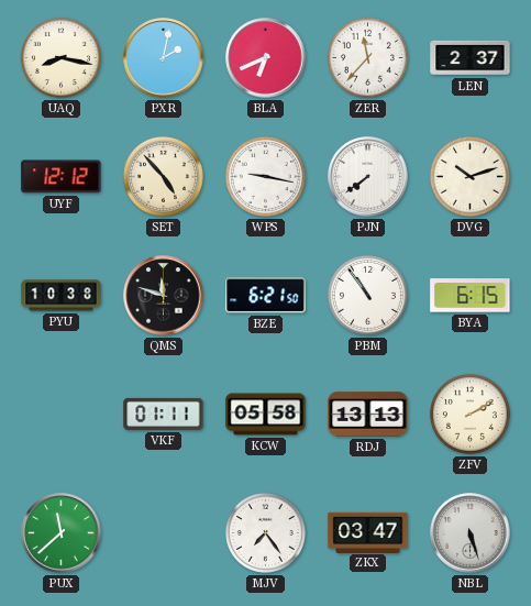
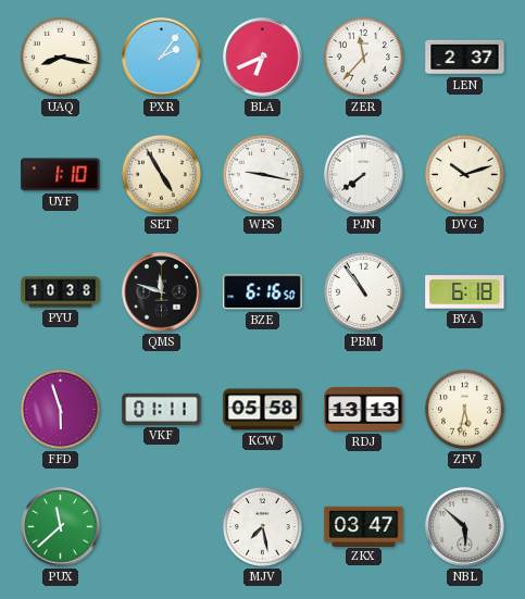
PXR: 2:02 -> 2:06 (162, 58)
UYF: 12:12 -> 1:10 (61, 175)
SET: 4:53 -> 4:55 (161, 174)
BZE: 6:21 -> 6:16 (263, 292)
BYA: 6:15 -> 6:18 (465, 292)
FFD: none -> 5:57 (60, 409)
ZFV: 2:10 -> 5:32 (464, 409)
MJV: 7:24 -> 7:28 (262, 526)
NBL: 5:27 -> 5:52 (465, 527)
